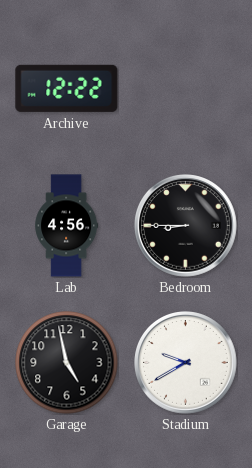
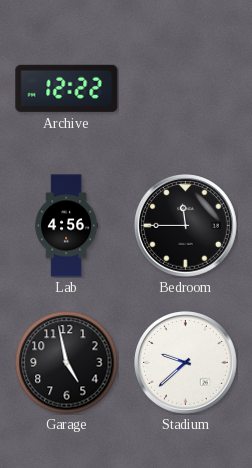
Bedroom: 8:45 -> 11:45 (186, 226)
Stadium: 9:40 -> 9:38 (186, 363)
